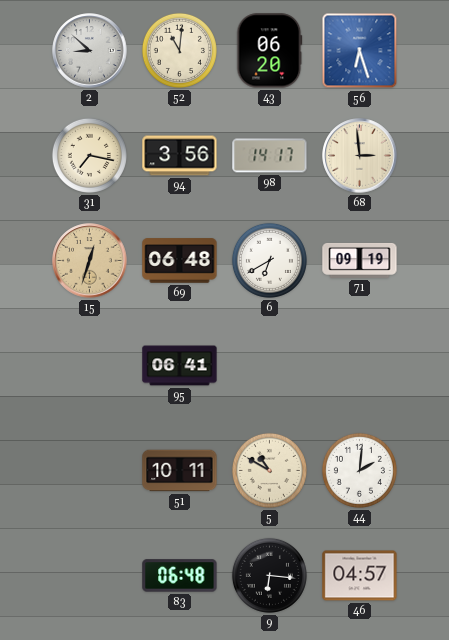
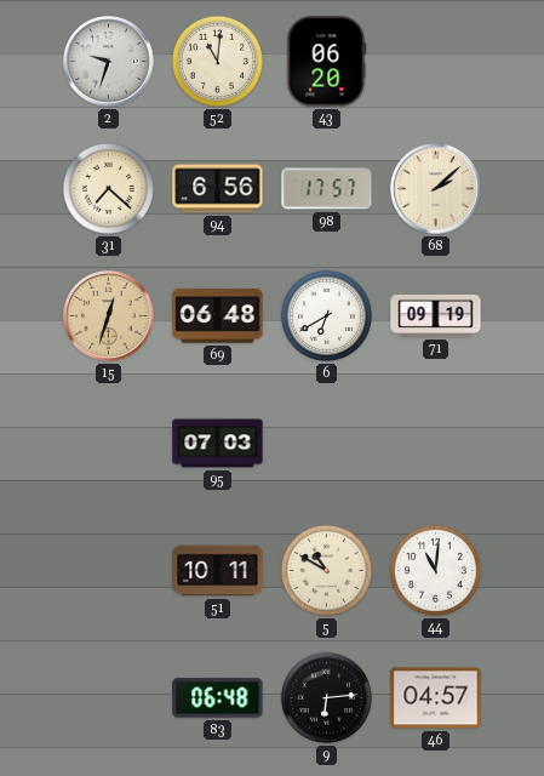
2: 8:52 -> 9:33 (109, 62)
56: 6:27 -> none (360, 51)
31: 7:17 -> 7:22 (108, 188)
94: 3:56 -> 6:56 (218, 189)
98: 14:17 -> 17:57 (327, 189)
68: 2:59 -> 2:08 (436, 189)
95: 06:41 -> 07:03 (218, 444)
44: 2:01 -> 11:01 (435, 570)
9: 6:16 -> 6:14 (326, 697)
